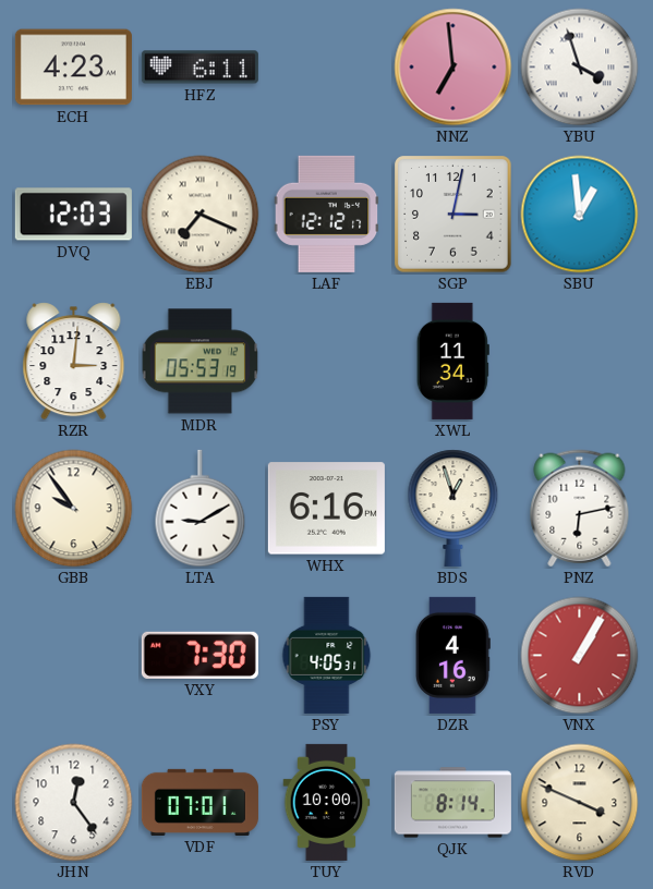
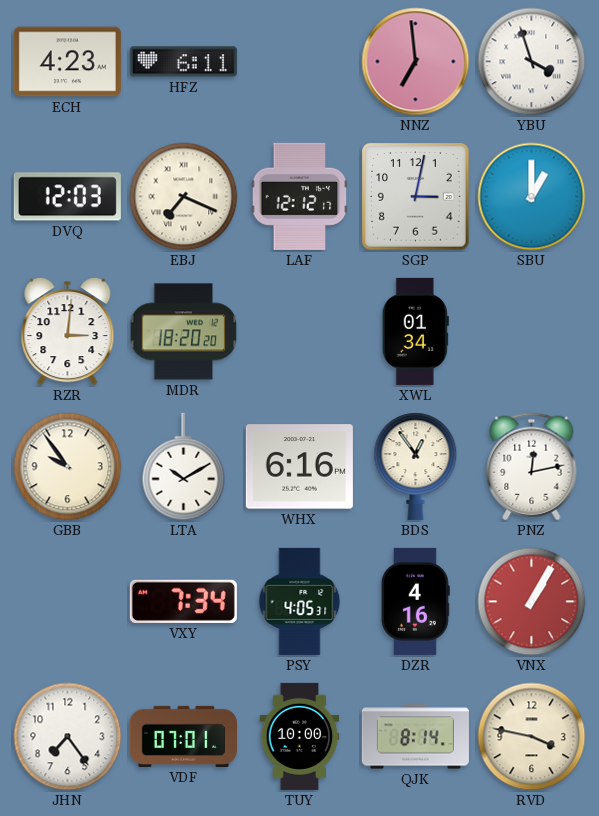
SBU: 12:59 -> 1:00 (532, 197)
MDR: 05:53 -> 18:20 (184, 332)
XWL: 11:34 -> 01:34 (415, 331)
LTA: 9:10 -> 10:10 (184, 467)
BDS: 12:57 -> 12:54 (416, 466)
PNZ: 6:13 -> 12:13 (532, 467)
VXY: 7:30 -> 7:34 (183, 601)
JHN: 12:24 -> 7:24 (68, 737)
RVD: 3:49 -> 3:47 (532, 737)
